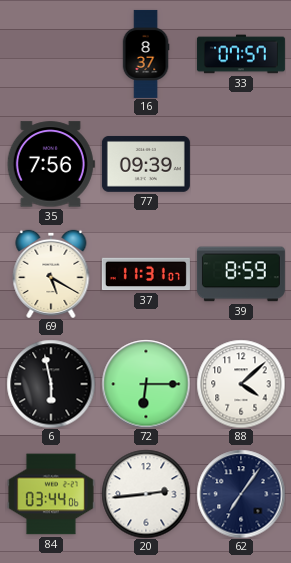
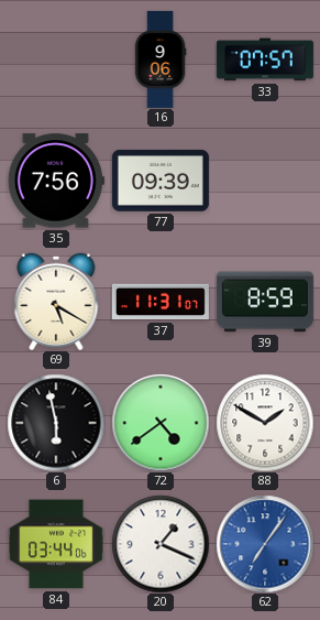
16: 8:37 -> 9:06 (161, 59)
72: 6:15 -> 4:39 (161, 423)
88: 4:08 -> 1:50 (265, 423)
20: 2:44 -> 1:19 (161, 544)
62 dial: navy -> blue (265, 544)
